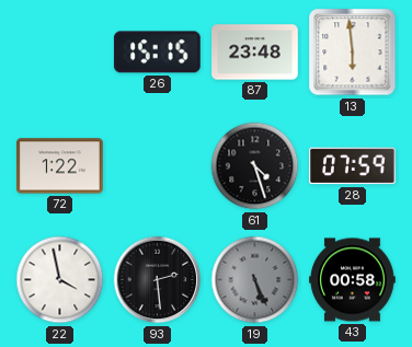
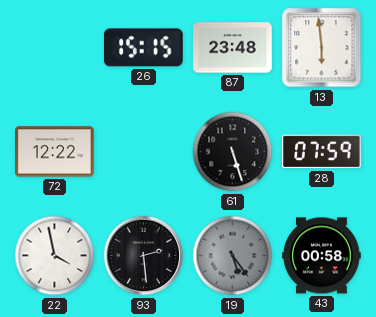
72: 1:22 -> 12:22 (55, 152)
61: 4:27 -> 5:27 (233, 152)
19: 5:26 -> 5:24 (233, 256)
